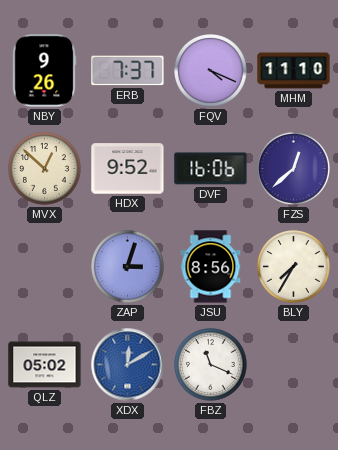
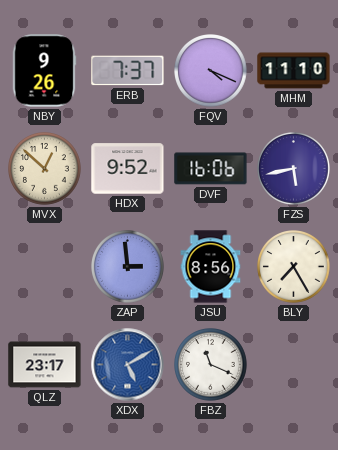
FZS: 12:38 -> 5:43 (294, 169)
ZAP: 3:03 -> 2:59 (128, 267)
BLY: 7:35 -> 7:25 (294, 267)
QLZ: 05:02 -> 23:17 (45, 365)
XDX: 12:10 -> 5:10 (128, 365)
